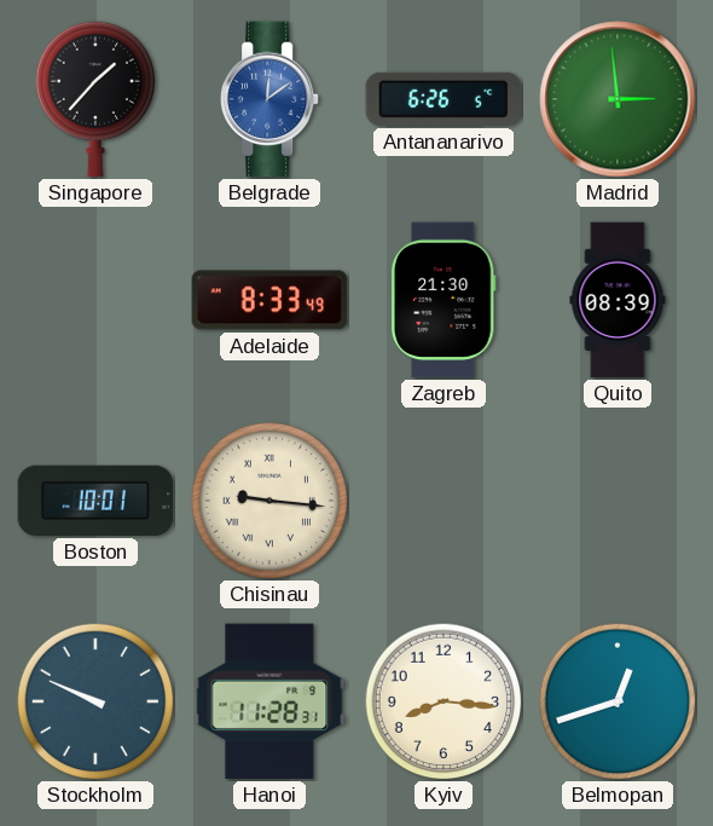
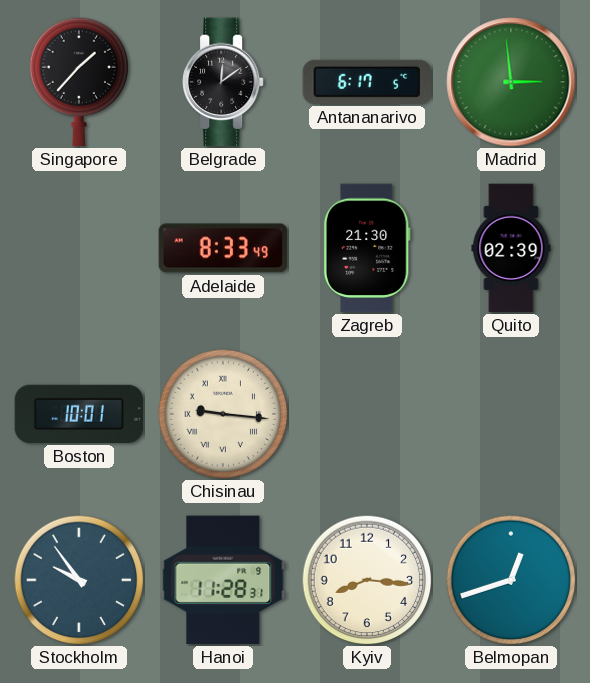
Belgrade dial: blue -> black (224, 82)
Antananarivo: 6:26 -> 6:17 (367, 82)
Quito: 08:39 -> 02:39 (511, 248)
Stockholm: 9:49 -> 9:54 (79, 580)
